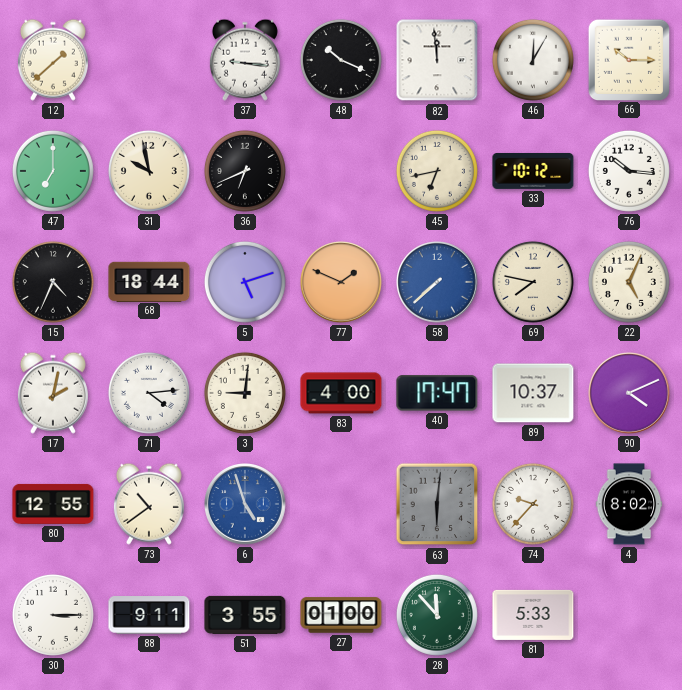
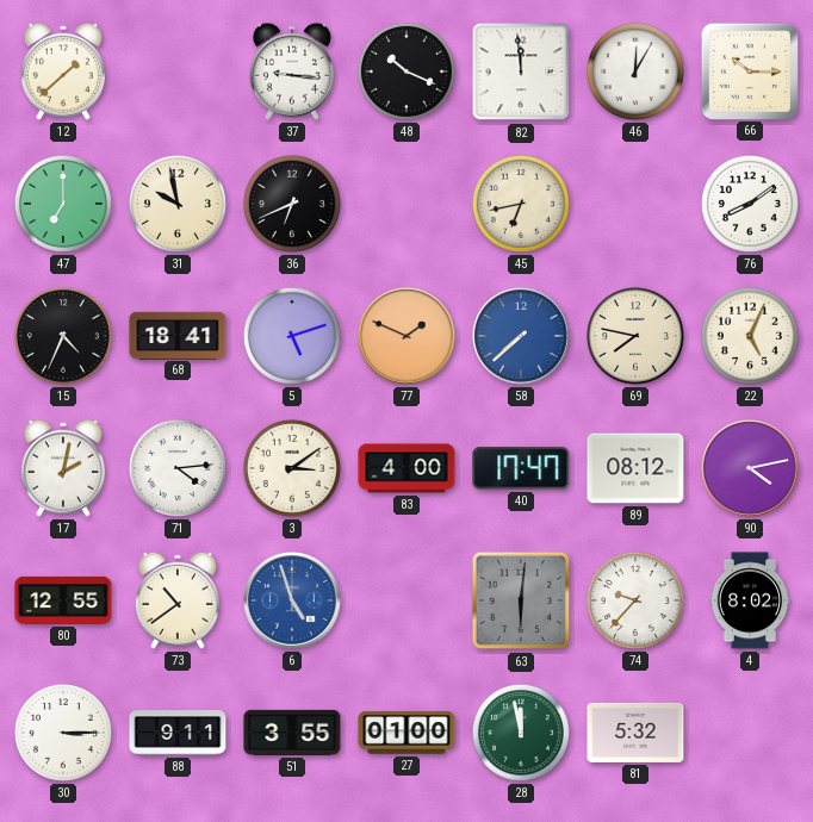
33: 10:12 -> none (533, 171)
76: 10:16 -> 8:09 (750, 204)
68: 18:44 -> 18:41 (178, 335)
3: 9:01 -> 3:09 (292, 468)
89: 10:37 -> 08:12 (635, 468)
90: 4:11 -> 4:13 (751, 469)
28: 11:53 -> 11:58 (521, 733)
81: 5:33 -> 5:32 (635, 733)
